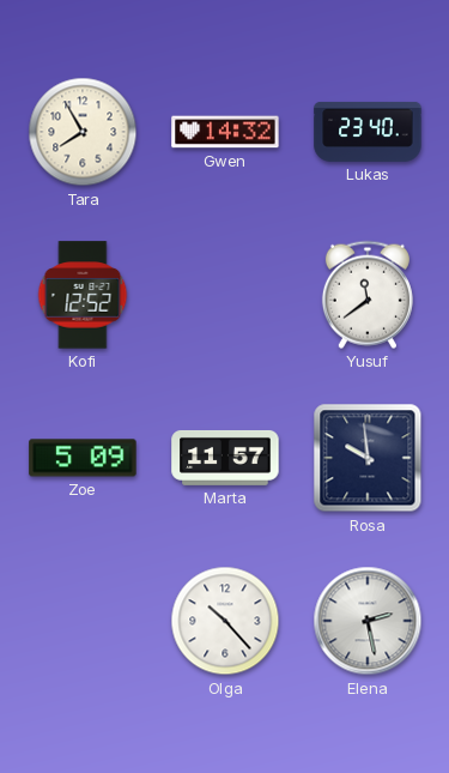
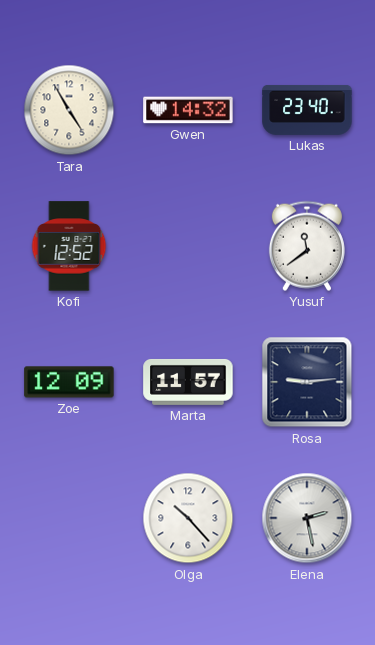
Tara: 7:55 -> 4:55 (69, 110)
Zoe: 5:09 -> 12:09 (69, 382)
Rosa: 9:59 -> 9:14 (307, 382)
